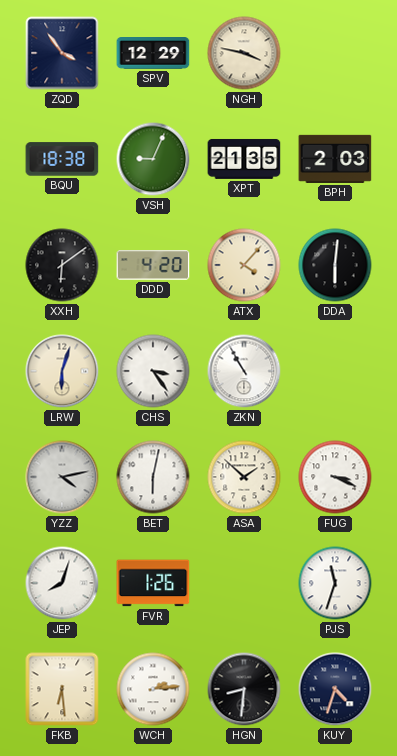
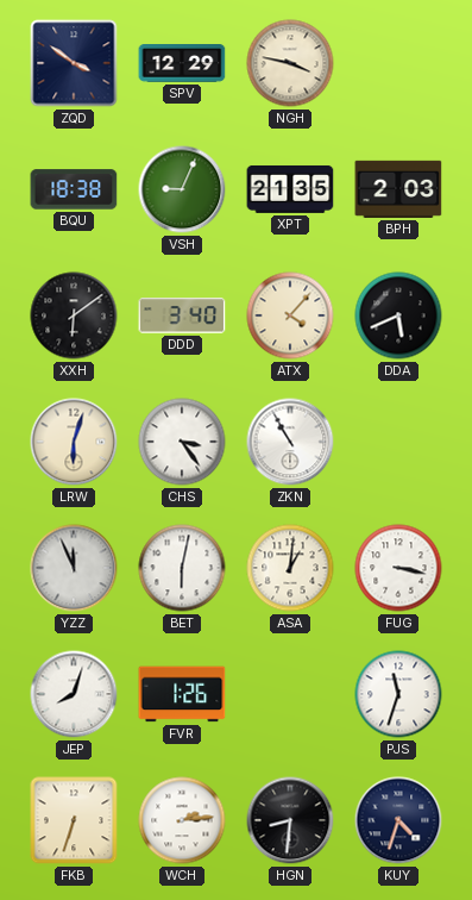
ZQD: 3:54 -> 3:51 (74, 63)
DDD: 4:20 -> 3:40 (182, 315)
DDA: 6:01 -> 5:41 (398, 315)
YZZ: 4:13 -> 11:56 (74, 568)
ASA: 1:52 -> 1:01 (290, 568)
FUG: 3:19 -> 3:17 (398, 568)
FKB: 6:29 -> 6:33 (74, 820)
